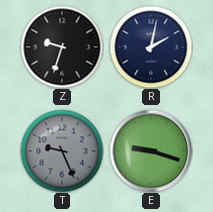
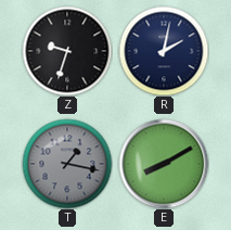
T: 9:26 -> 1:17 (67, 164)
E: 9:18 -> 8:10 (164, 164)
